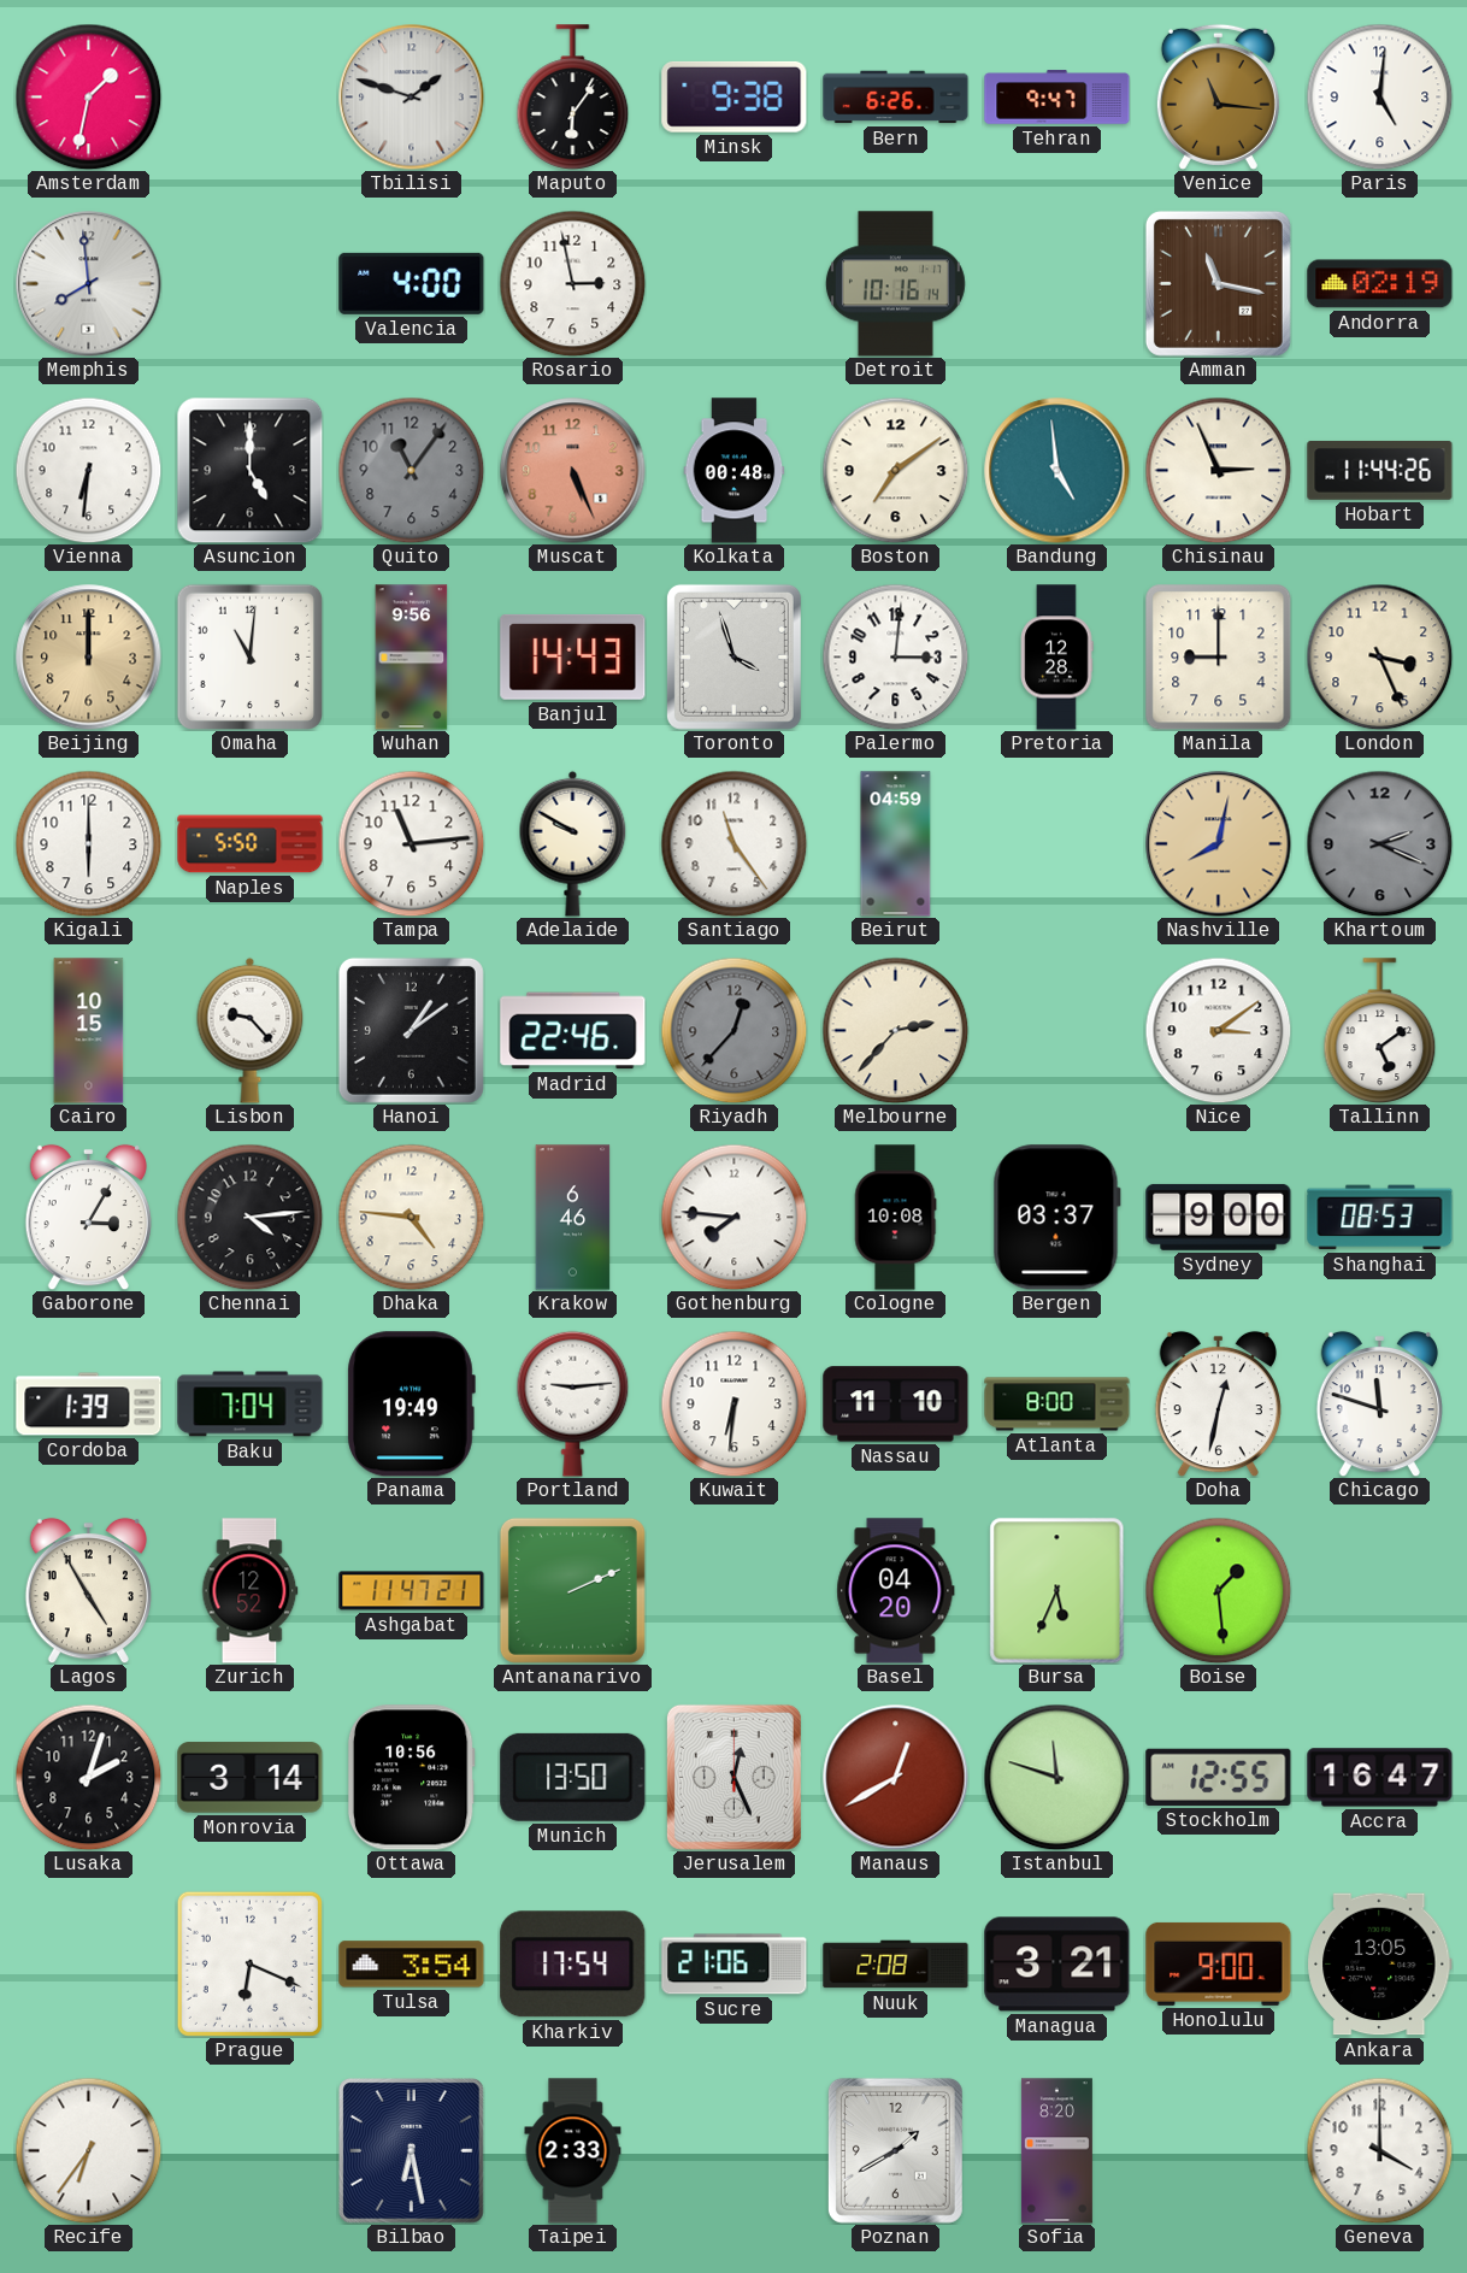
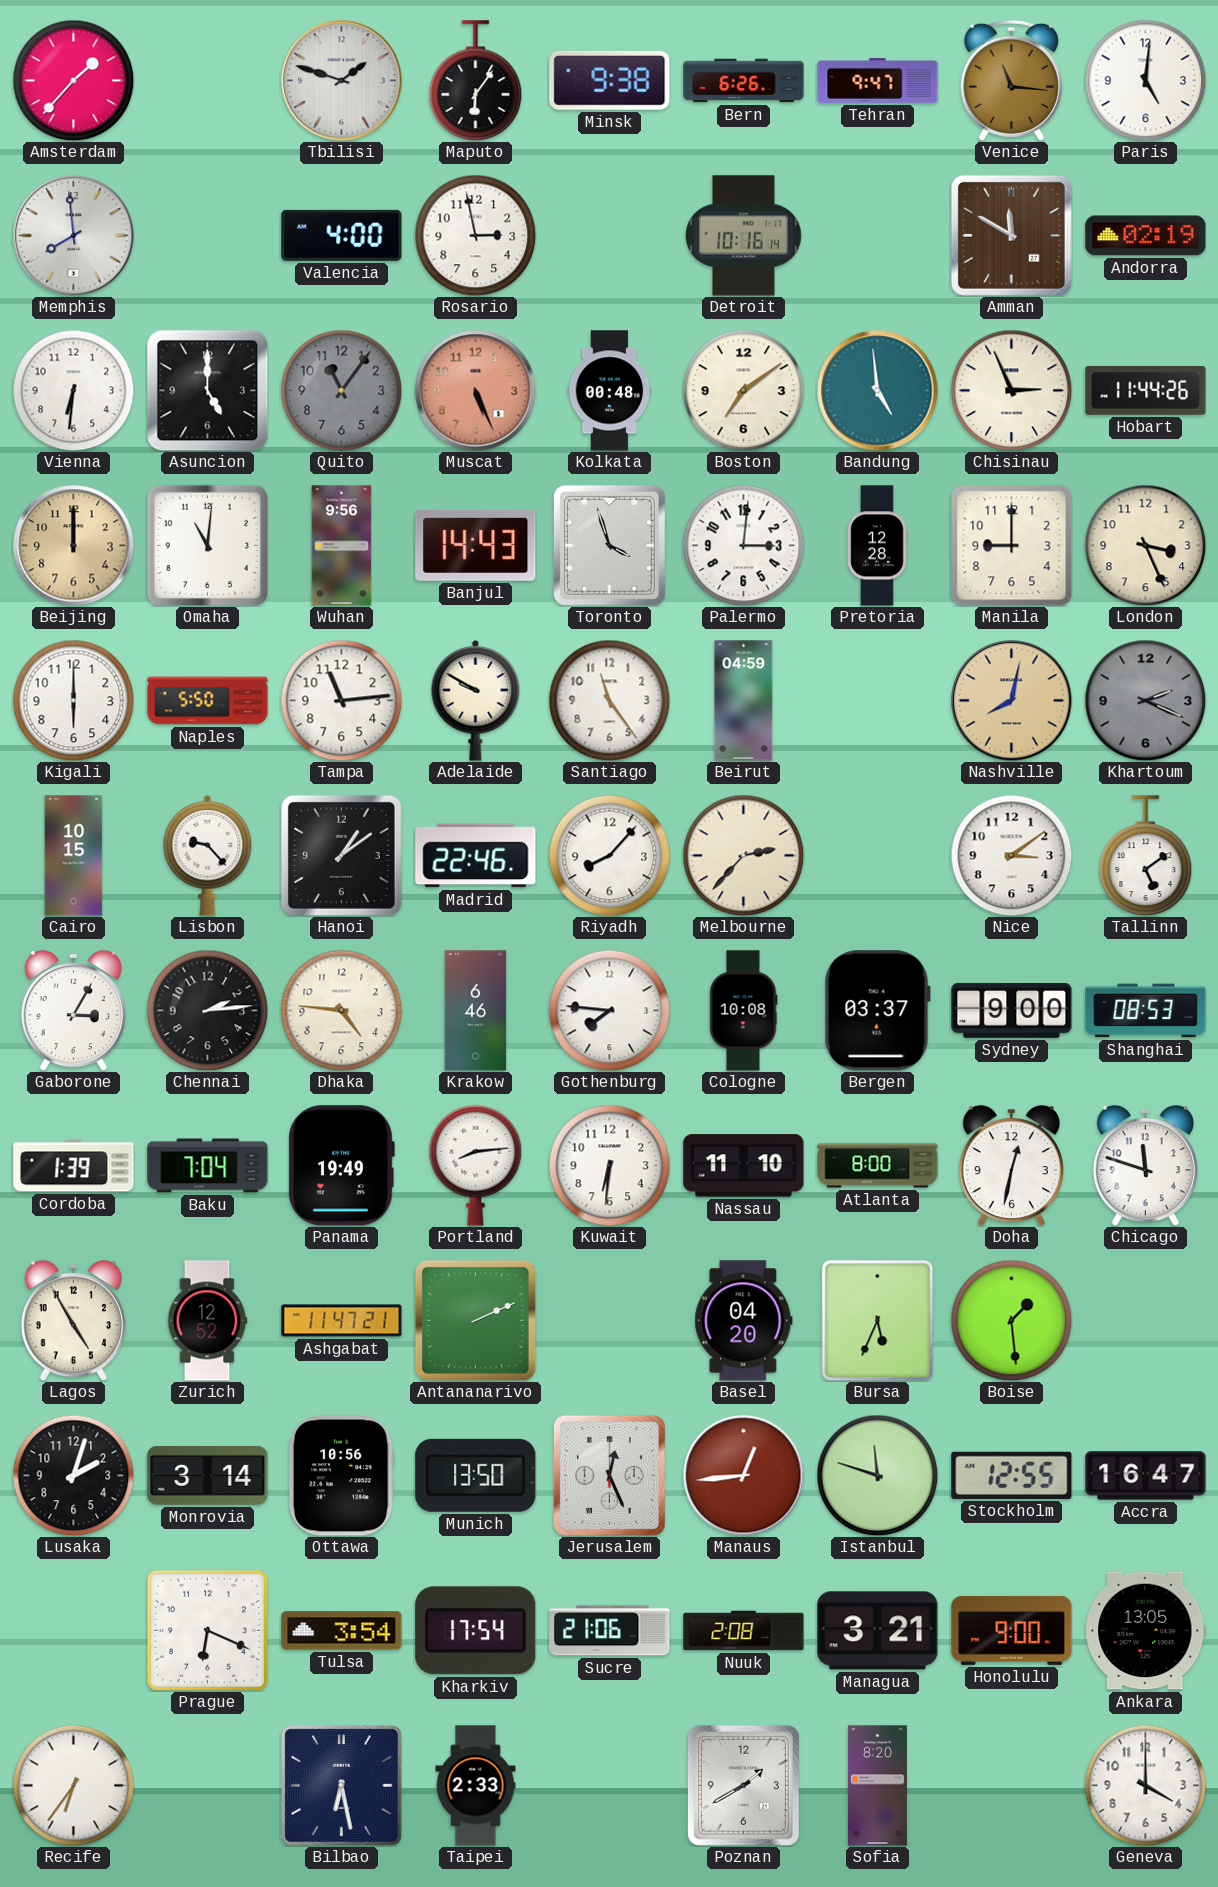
Amsterdam: 1:32 -> 1:37 (73, 80)
Amman: 11:17 -> 11:50 (1011, 235)
Riyadh: 12:37 -> 8:07 (609, 855)
Riyadh dial: grey -> white (609, 855)
Chennai: 4:14 -> 2:14 (207, 1010)
Portland: 9:14 -> 8:14 (476, 1165)
Manaus: 12:40 -> 12:44 (744, 1476)
